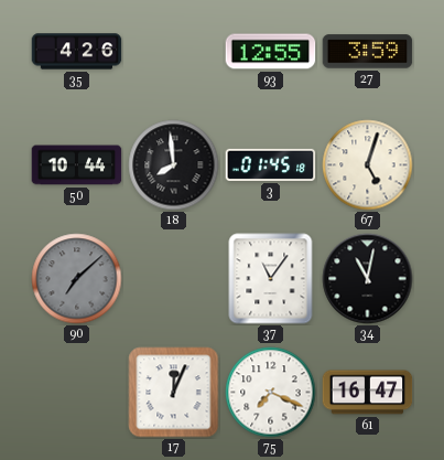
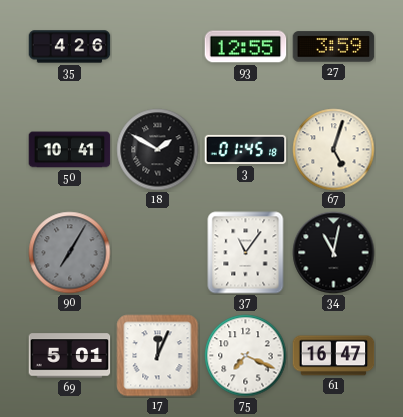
50: 10:44 -> 10:41 (70, 150)
18: 7:59 -> 1:50 (158, 150)
90: 7:08 -> 7:05 (70, 253)
69: none -> 5:01 (70, 356)
